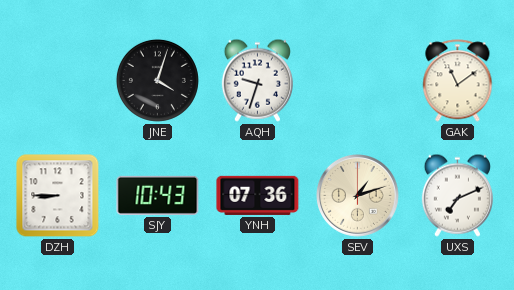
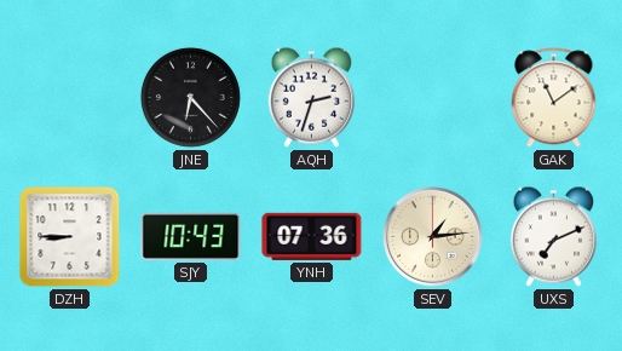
JNE: 4:03 -> 6:23 (190, 97)
AQH: 9:33 -> 2:33 (311, 97)
SEV: 1:12 -> 1:14 (433, 237)
